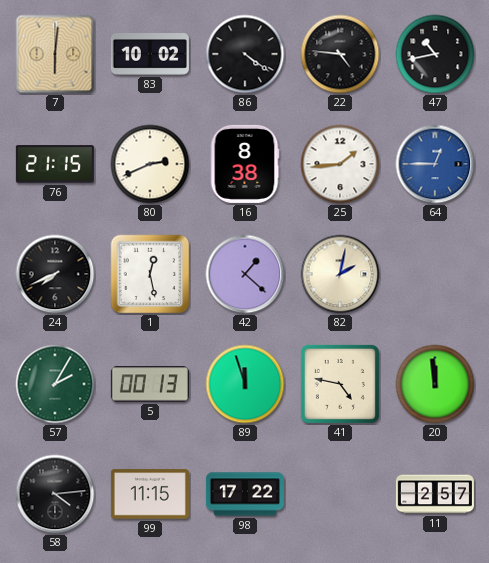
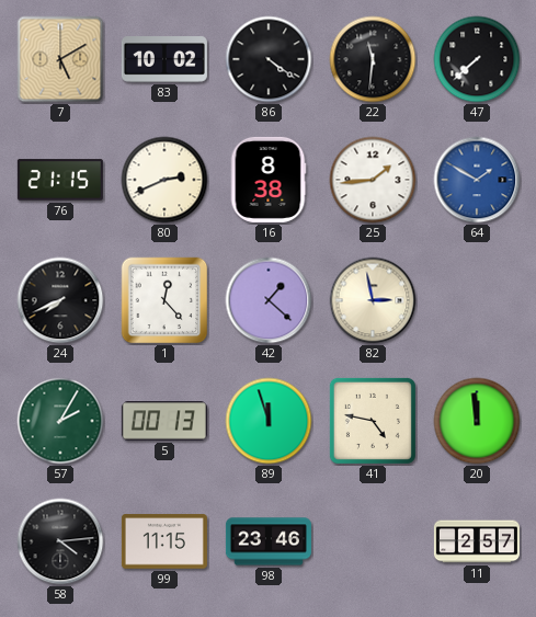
7: 6:01 -> 5:10 (60, 59)
22: 4:46 -> 11:31 (373, 59)
47: 10:43 -> 7:38 (477, 59)
64: 12:45 -> 1:50 (477, 180)
1: 12:28 -> 12:23 (164, 300)
82: 2:02 -> 2:58 (373, 300)
98: 17:22 -> 23:46 (269, 541)
